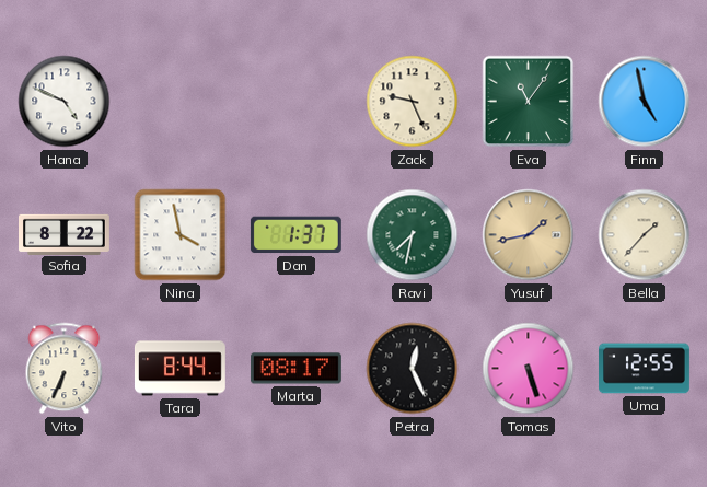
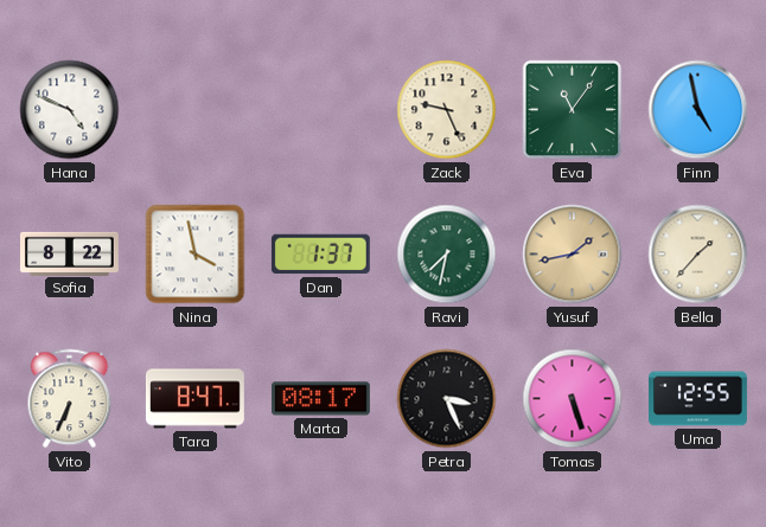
Tara: 8:44 -> 8:47 (194, 399)
Petra: 12:26 -> 3:26 (447, 399)
